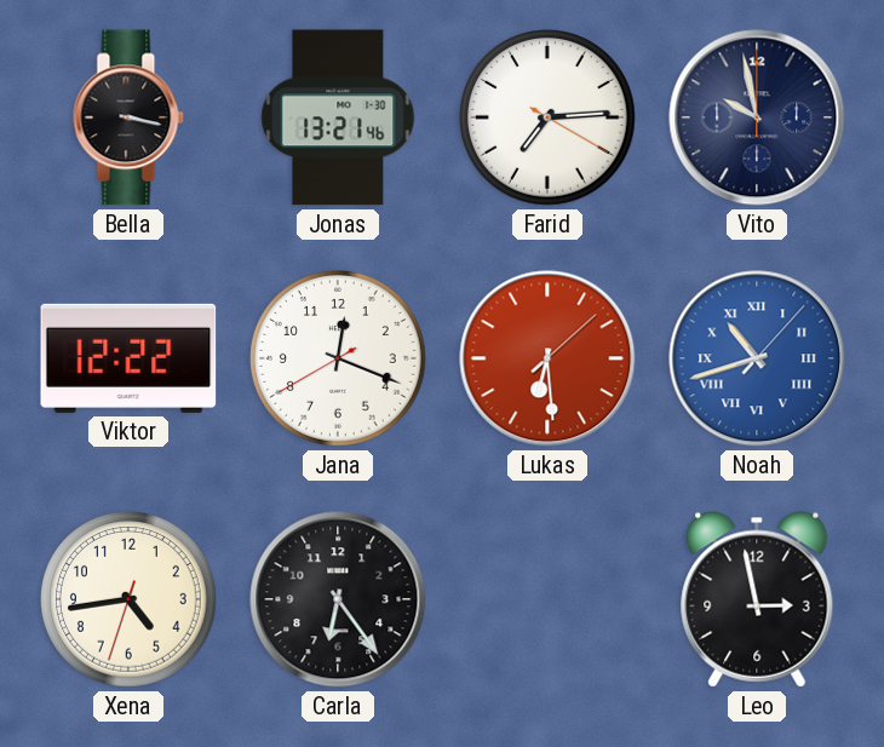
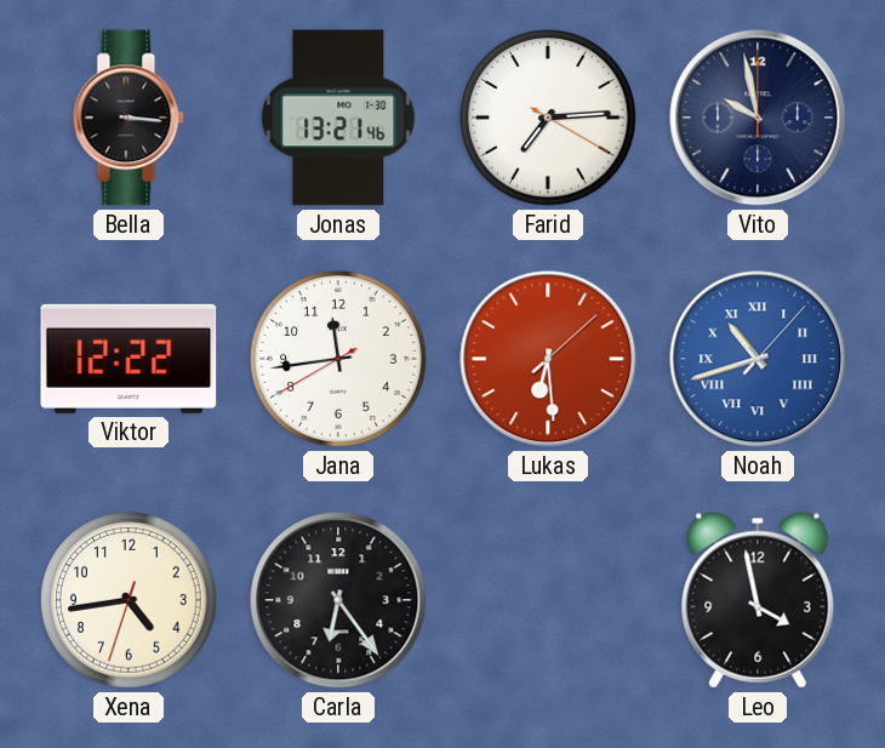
Bella: 3:17 -> 3:16 (129, 118)
Jana: 12:18 -> 11:43 (338, 360)
Leo: 2:58 -> 3:58 (758, 600)
